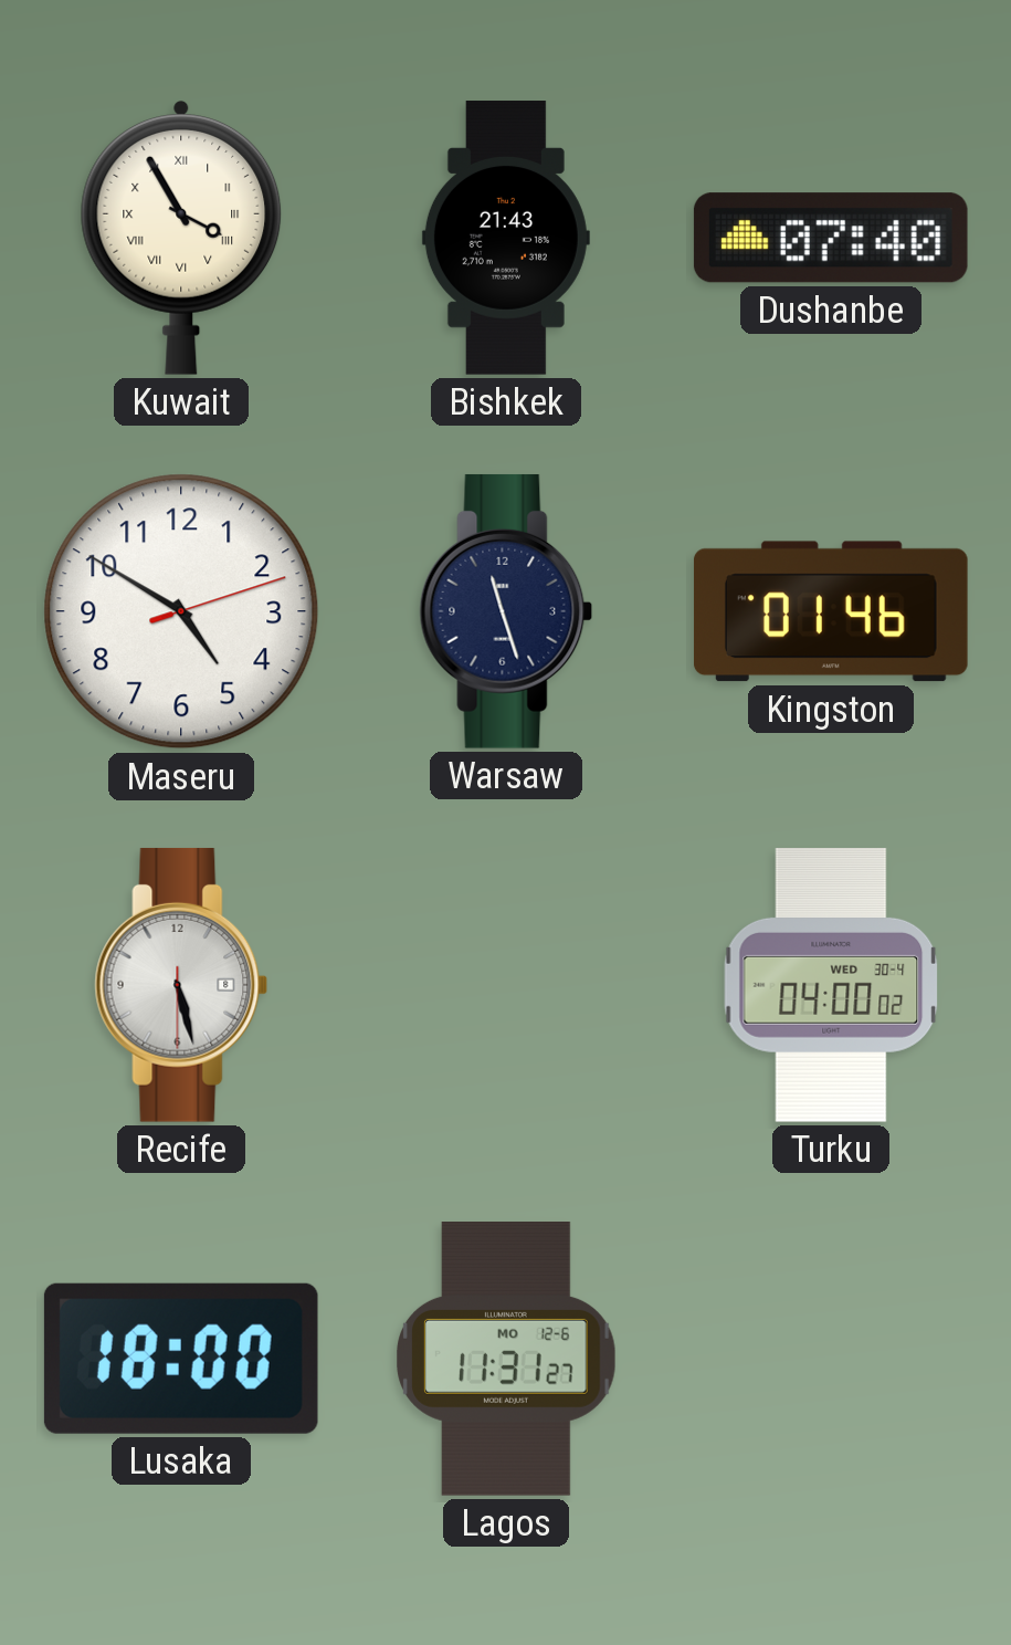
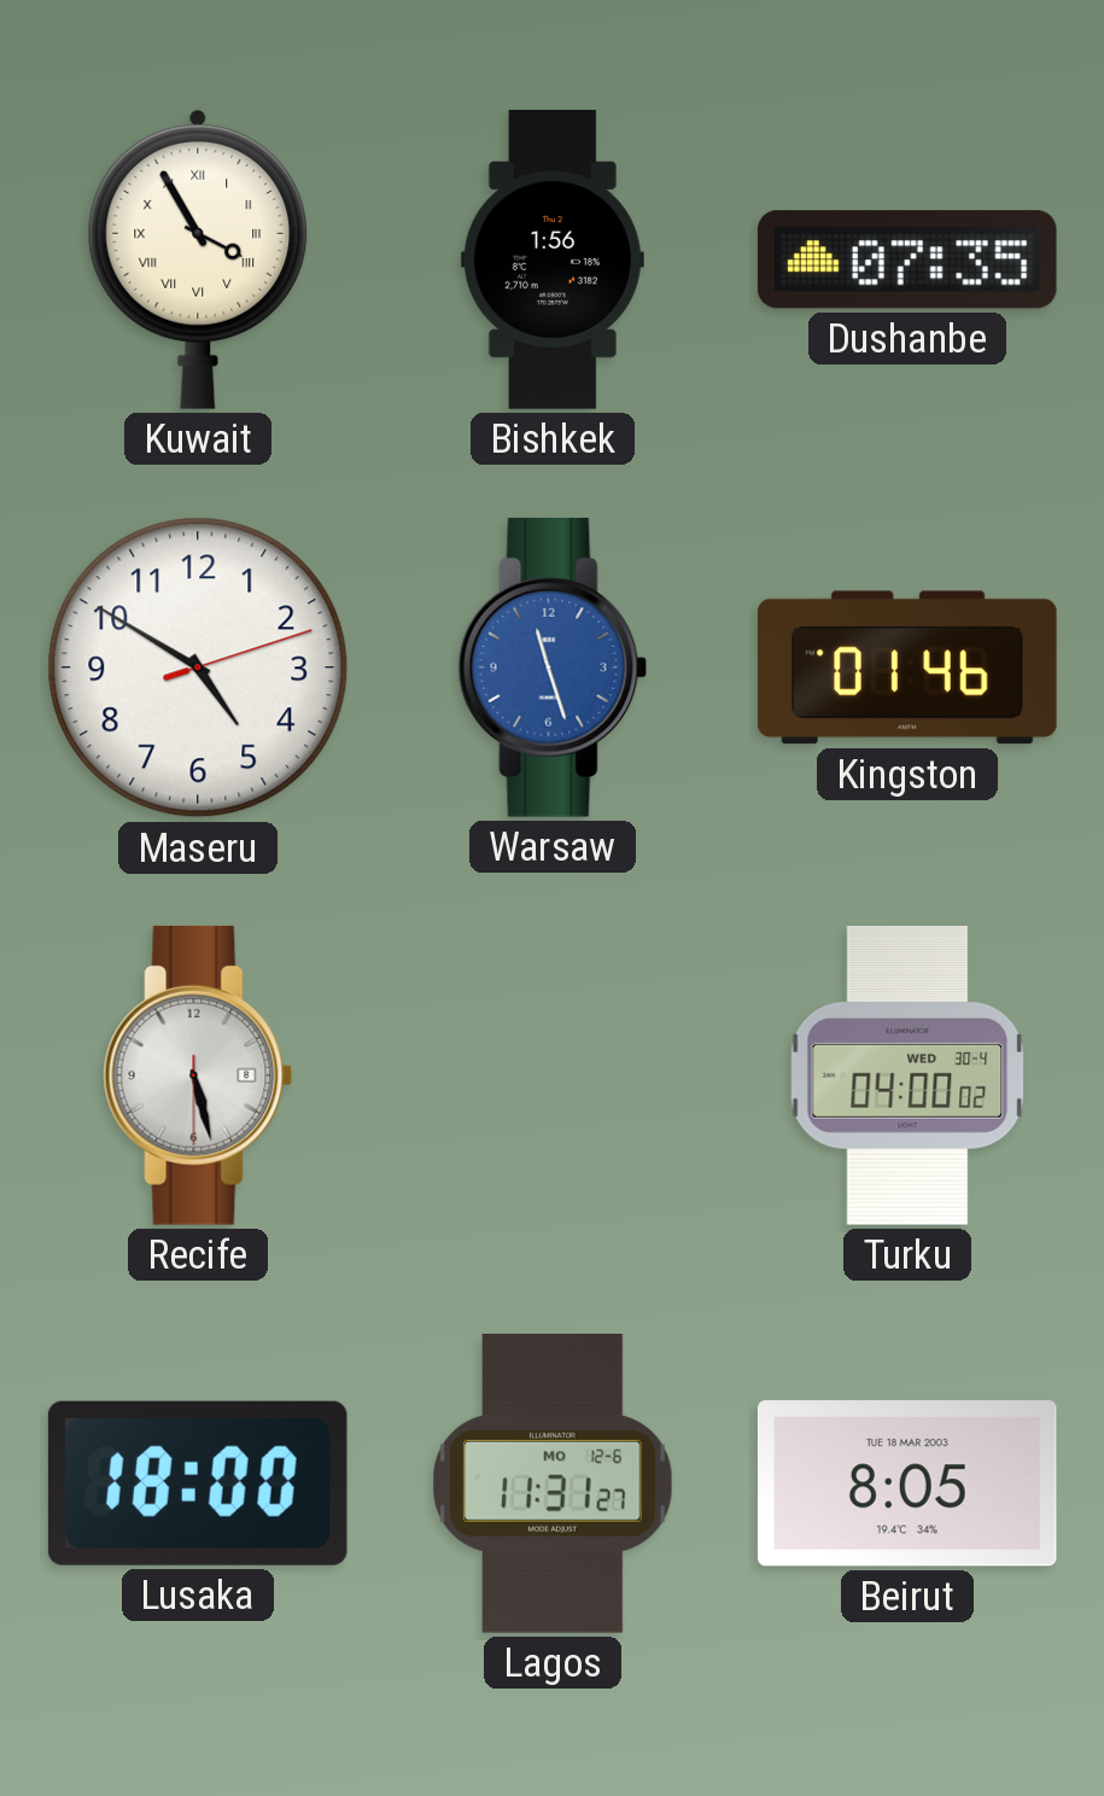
Bishkek: 21:43 -> 1:56 (553, 260)
Dushanbe: 07:40 -> 07:35 (907, 260)
Warsaw dial: navy -> blue (553, 667)
Beirut: none -> 8:05 (907, 1483)
